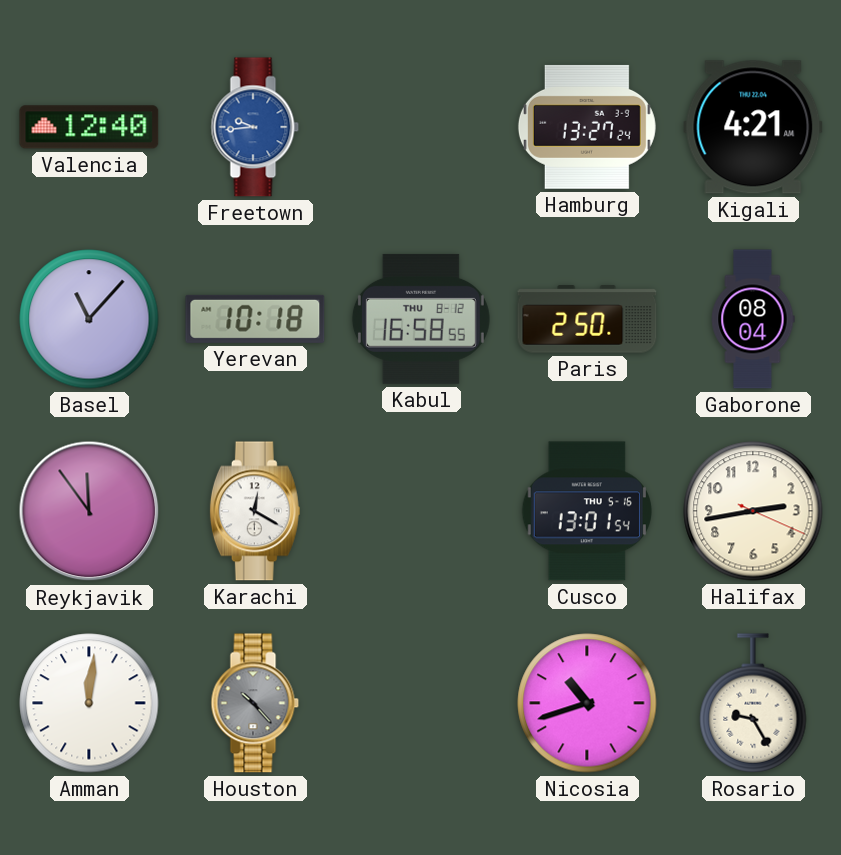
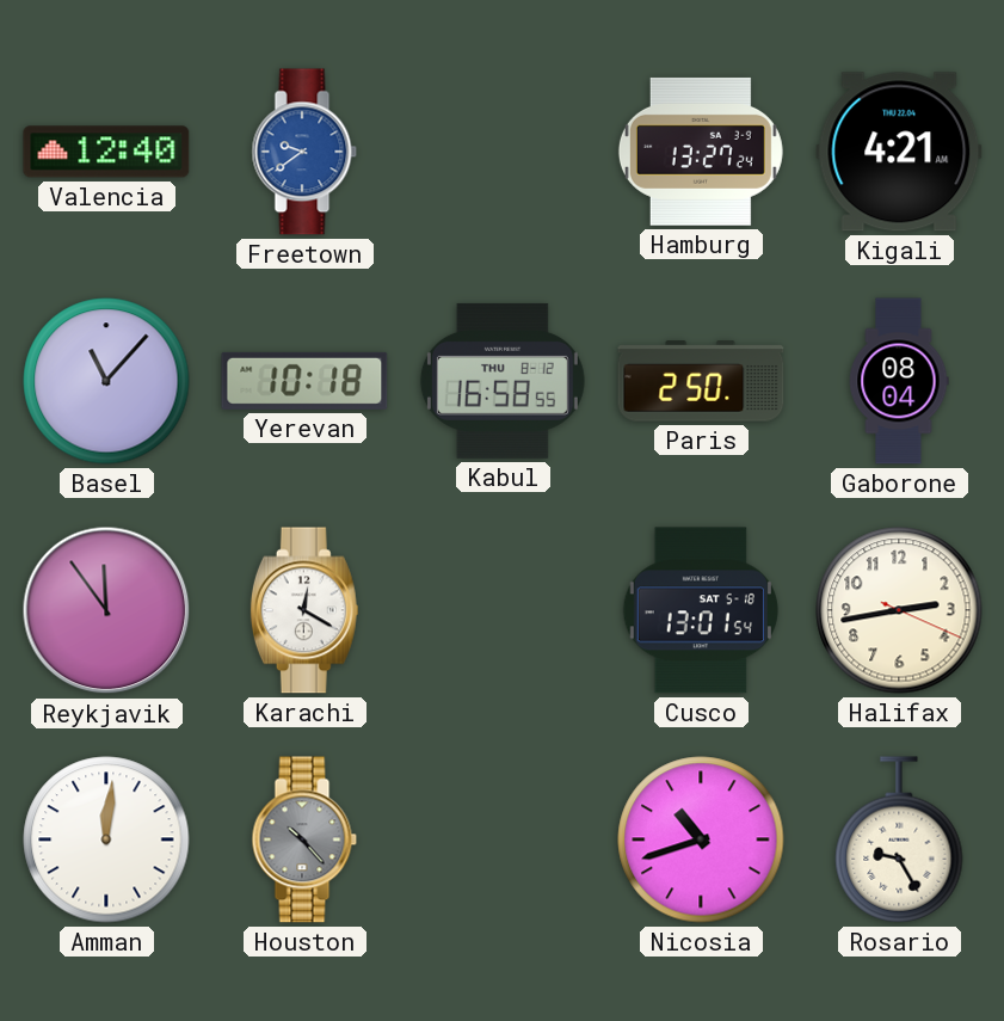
Freetown: 9:44 -> 9:39 (304, 152)
Cusco date: THU 5-16 -> SAT 5-18 (701, 610)
